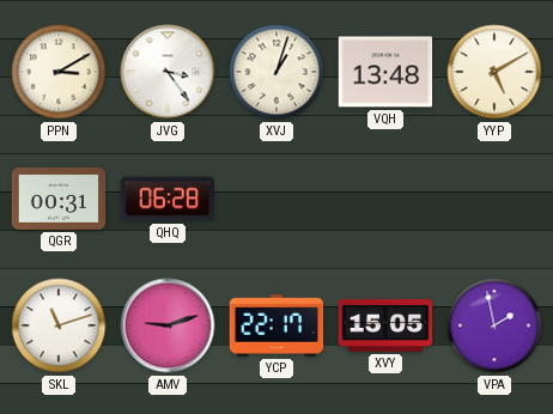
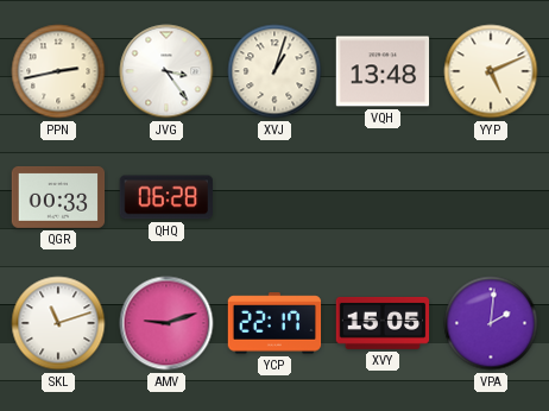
PPN: 3:10 -> 2:43 (58, 71)
YYP: 5:10 -> 5:11 (491, 71)
QGR: 00:31 -> 00:33 (58, 197)
VPA: 1:58 -> 2:01 (491, 323)
